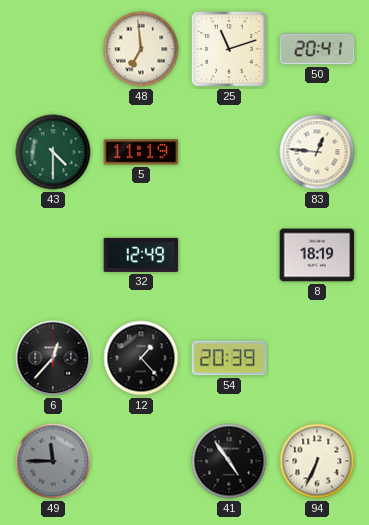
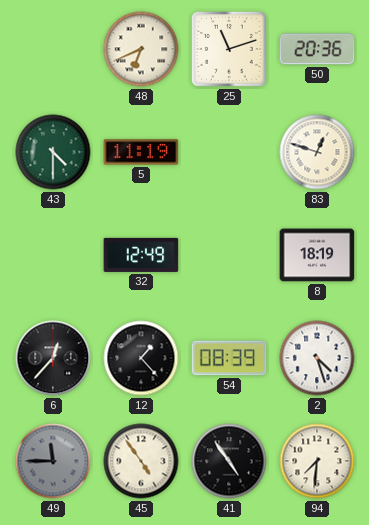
48: 6:59 -> 6:41 (141, 49)
50: 20:41 -> 20:36 (317, 49)
83: 12:46 -> 12:48 (317, 152)
54: 20:39 -> 08:39 (229, 358)
2: none -> 4:27 (317, 358)
45: none -> 4:54 (141, 461)
94: 6:34 -> 7:31 (317, 461)
